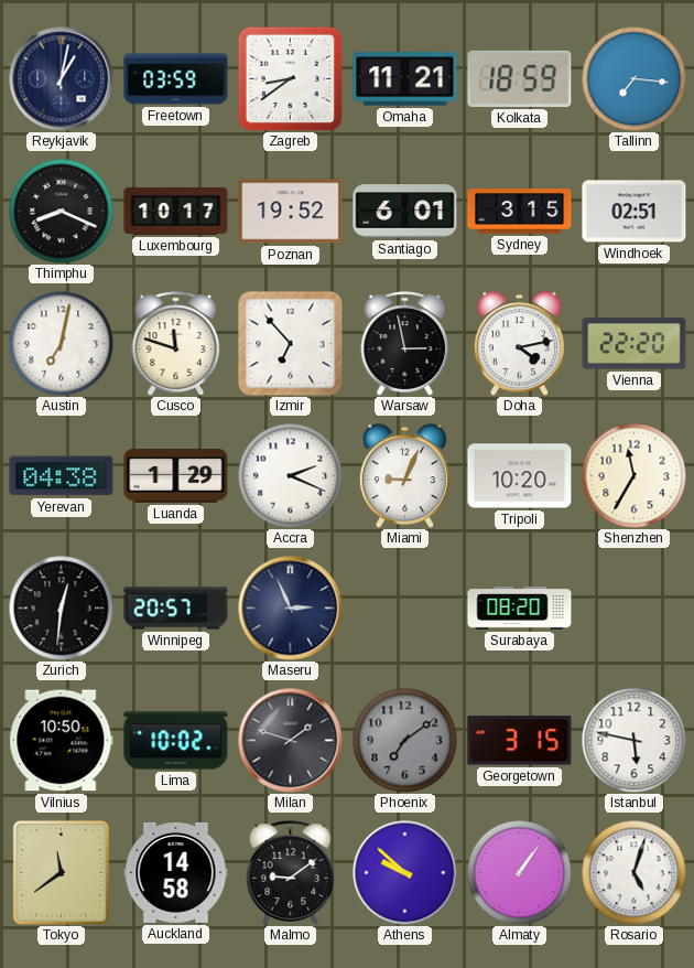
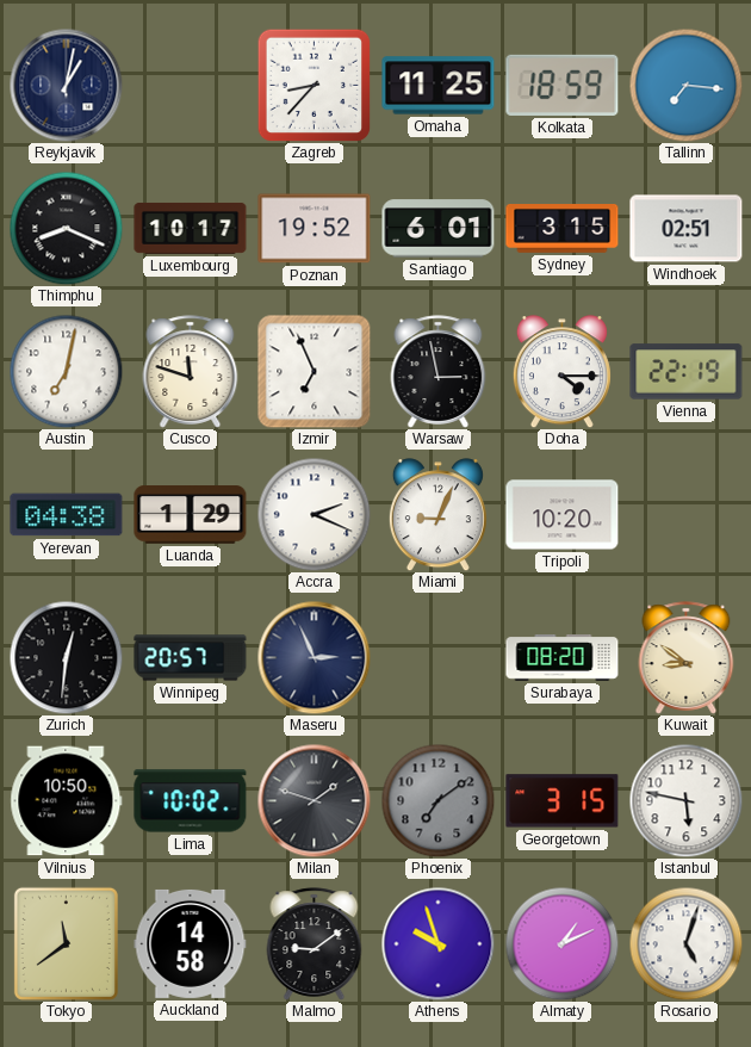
Freetown: 03:59 -> none (176, 79)
Zagreb: 8:39 -> 8:37 (314, 85)
Omaha: 11:21 -> 11:25 (439, 86)
Izmir: 6:53 -> 6:56 (315, 372)
Doha: 4:13 -> 4:15 (561, 372)
Vienna: 22:20 -> 22:19 (687, 372)
Shenzhen: 11:35 -> none (633, 475)
Kuwait: none -> 8:51 (687, 658)
Athens: 9:52 -> 9:57 (437, 943)
Almaty: 1:06 -> 1:11 (561, 943)
